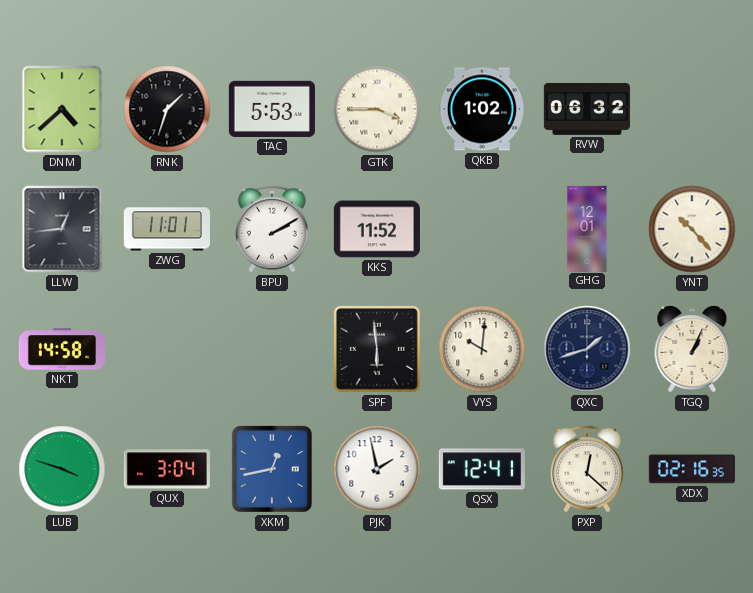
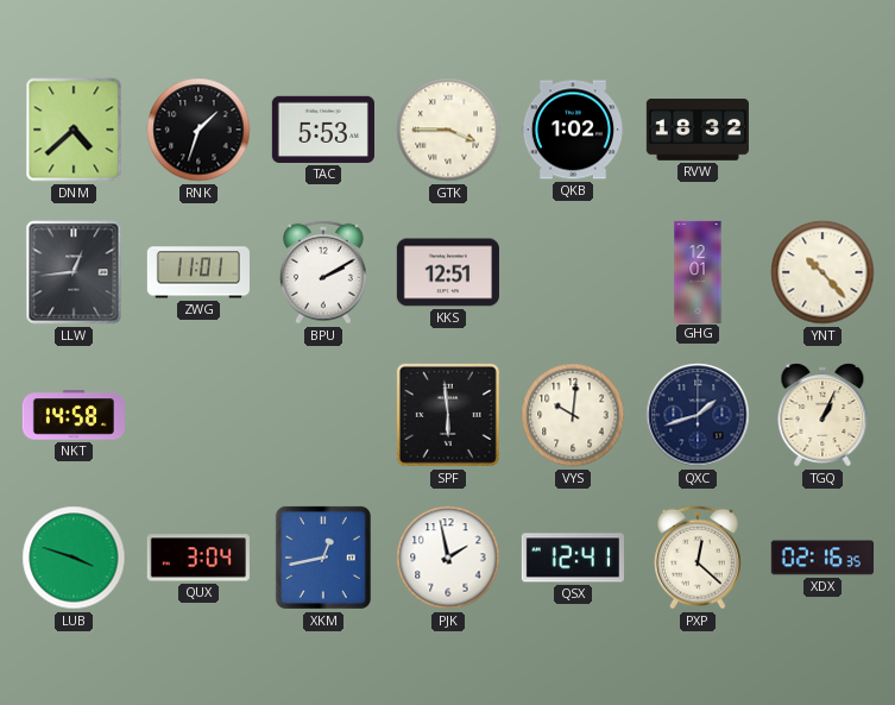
RVW: 06:32 -> 18:32 (698, 130)
KKS: 11:52 -> 12:51 (448, 272)
